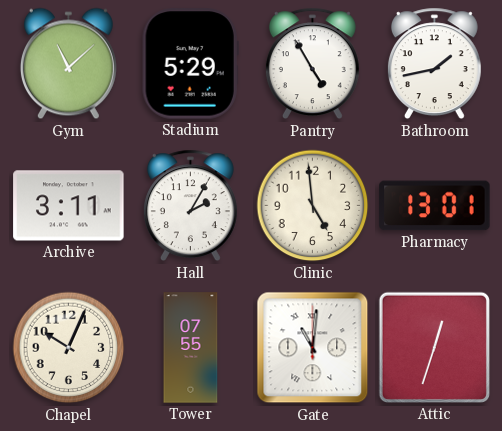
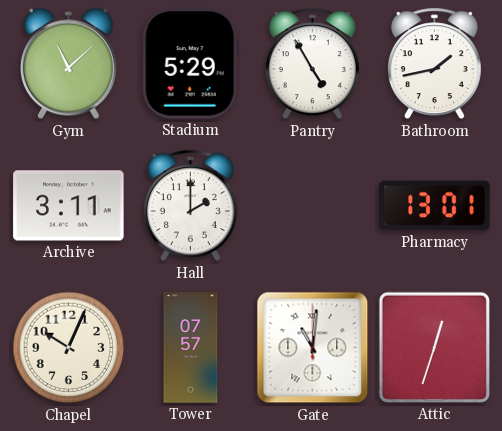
Hall: 2:05 -> 2:00 (190, 206)
Clinic: 4:59 -> none (313, 206)
Tower: 07:55 -> 07:57 (191, 348)
